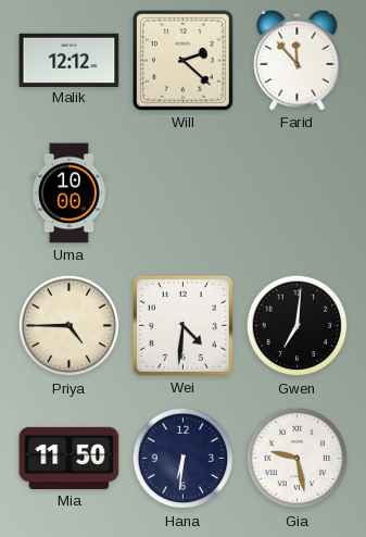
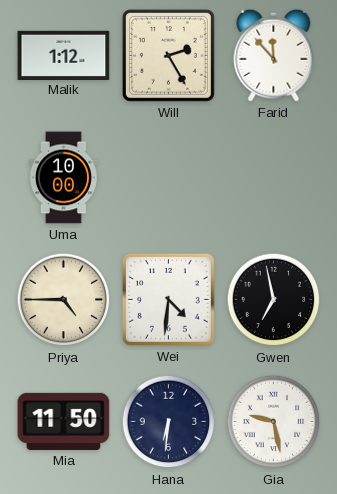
Malik: 12:12 -> 1:12 (64, 55)
Will: 2:22 -> 2:25 (168, 55)
Gwen: 7:01 -> 6:58 (274, 300)
